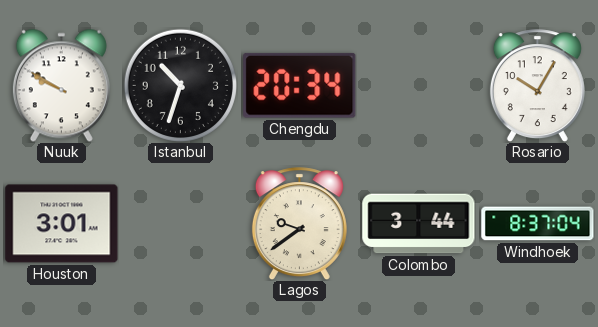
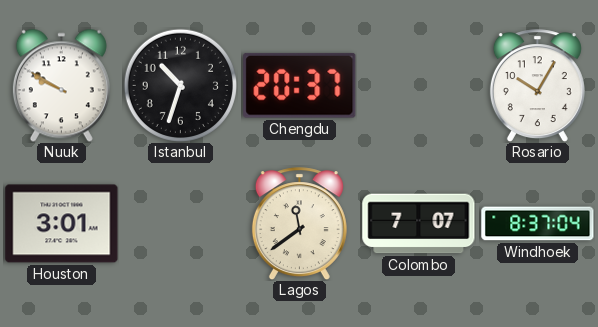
Chengdu: 20:34 -> 20:37 (300, 85)
Lagos: 9:39 -> 11:39 (299, 224)
Colombo: 3:44 -> 7:07 (419, 224)
